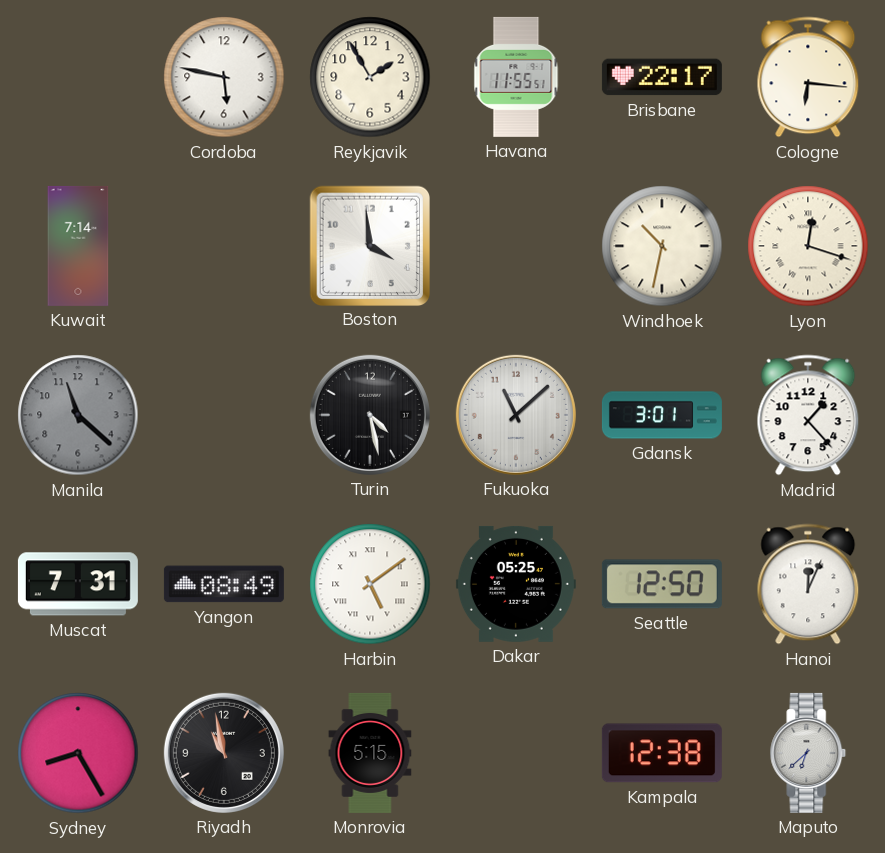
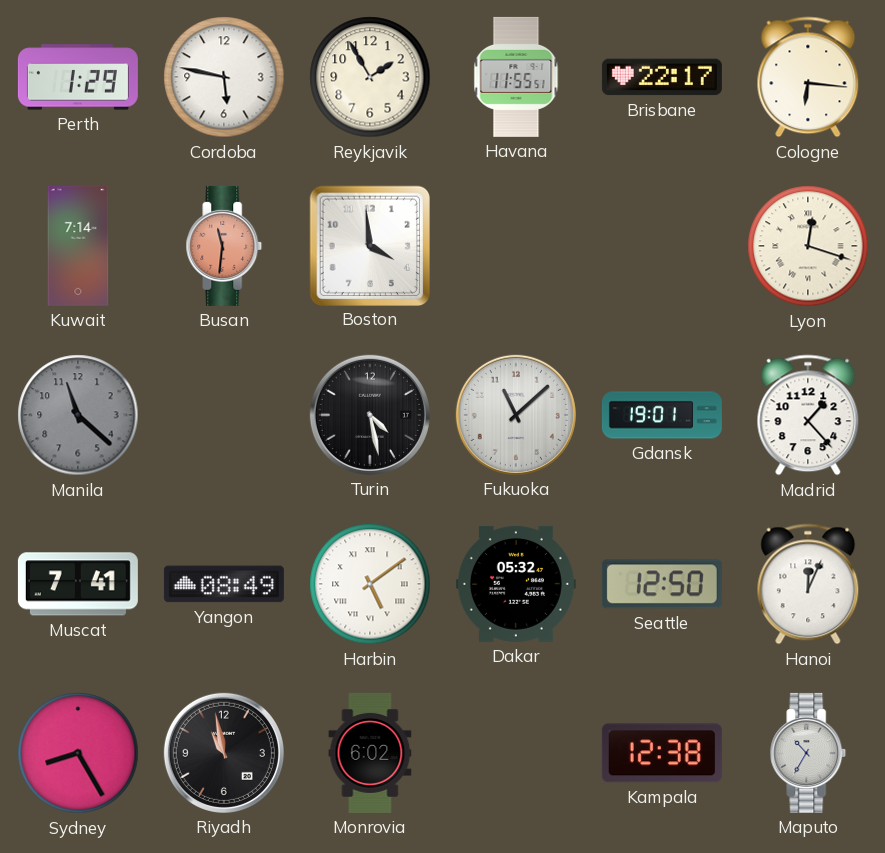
Perth: none -> 1:29 (78, 77)
Busan: none -> 11:31 (224, 246)
Windhoek: 10:32 -> none (662, 246)
Gdansk: 3:01 -> 19:01 (662, 415)
Muscat: 7:31 -> 7:41 (78, 584)
Dakar: 05:25 -> 05:32 (516, 584)
Monrovia: 5:15 -> 6:02 (370, 753)
Maputo: 6:38 -> 10:35 (808, 753)
